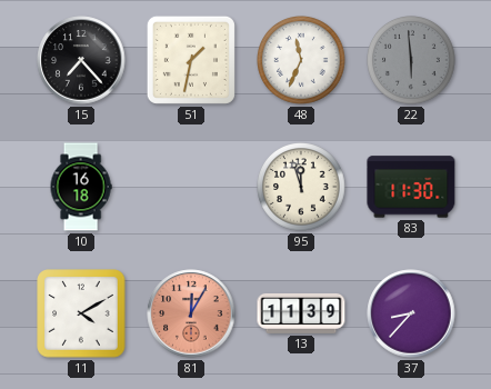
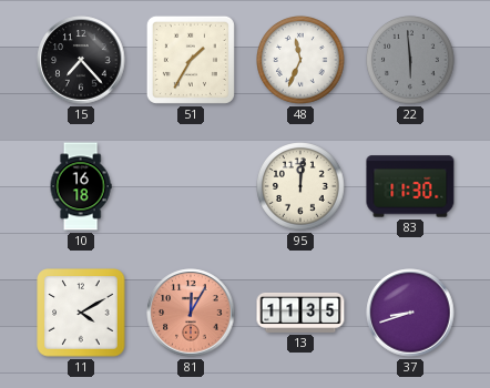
51: 1:32 -> 1:35 (191, 60)
95: 11:57 -> 12:01 (302, 187)
13: 11:39 -> 11:35 (300, 313)
37: 8:37 -> 8:42 (410, 313)
